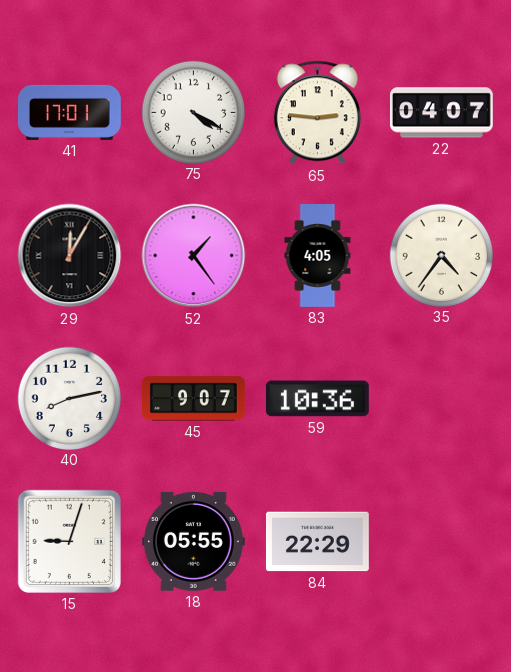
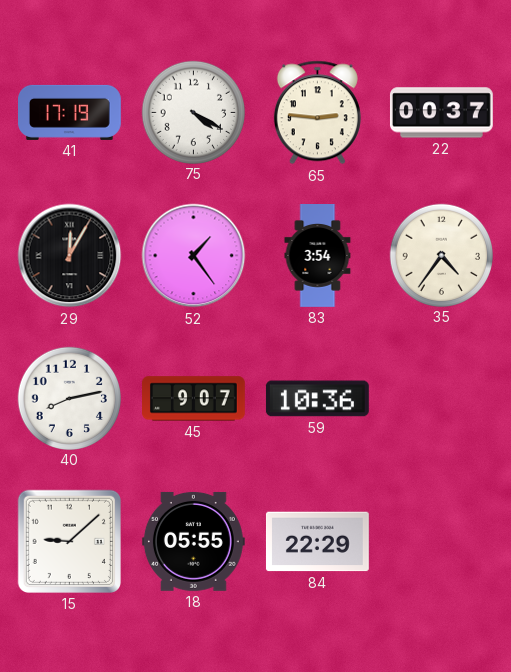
41: 17:01 -> 17:19 (70, 112)
22: 04:07 -> 00:37 (441, 113)
83: 4:05 -> 3:54 (318, 256)
15: 9:03 -> 9:08 (69, 541)
